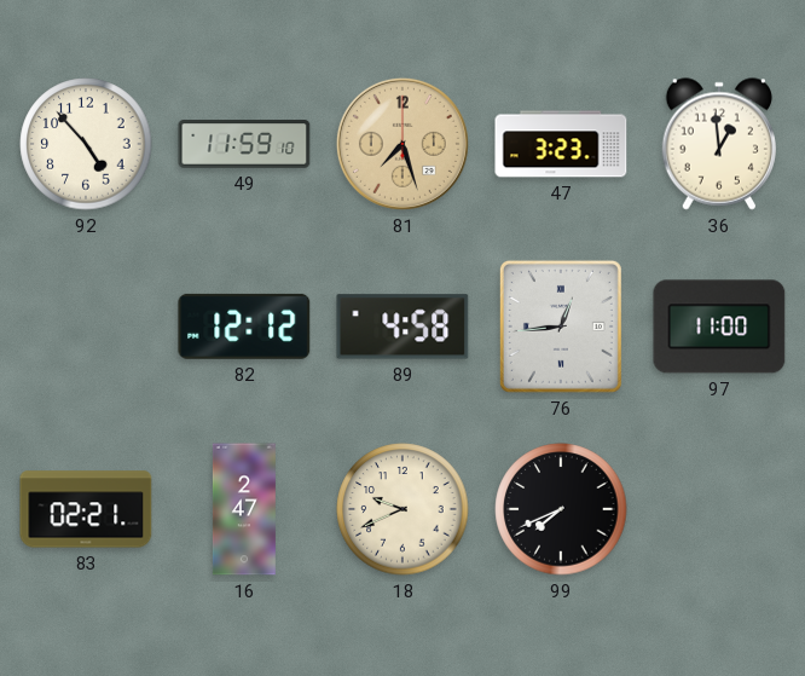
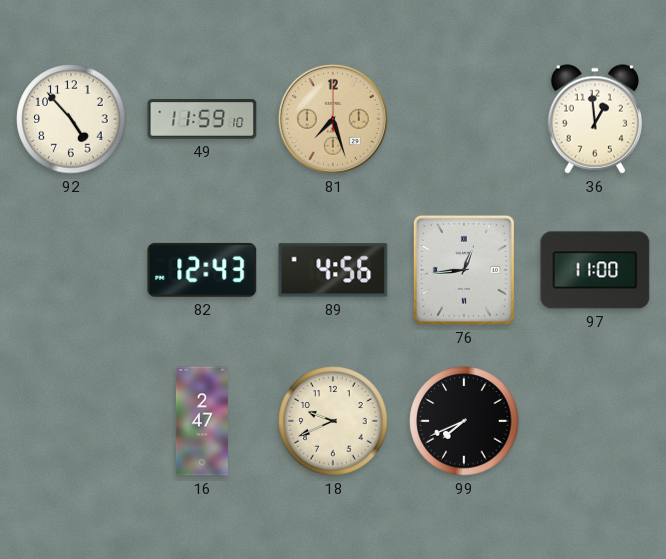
47: 3:23 -> none (561, 144)
82: 12:12 -> 12:43 (202, 270)
89: 4:58 -> 4:56 (333, 270)
83: 02:21 -> none (86, 509)
